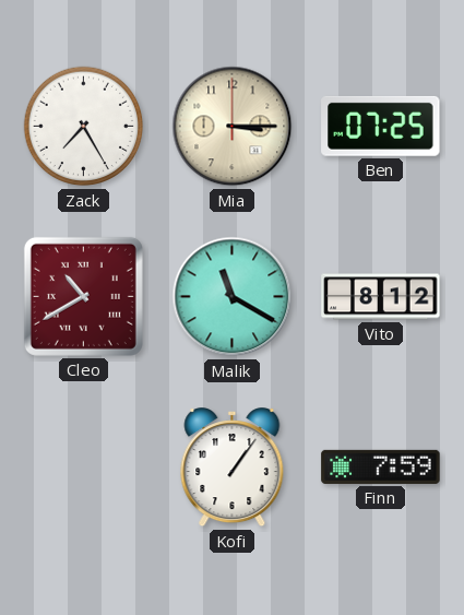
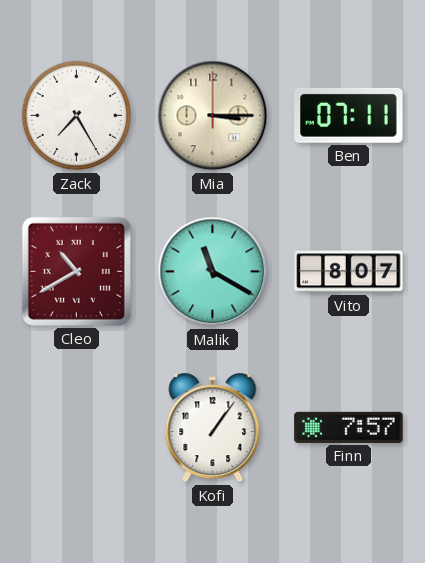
Ben: 07:25 -> 07:11 (349, 115)
Vito: 8:12 -> 8:07 (349, 272)
Finn: 7:59 -> 7:57 (349, 427)
